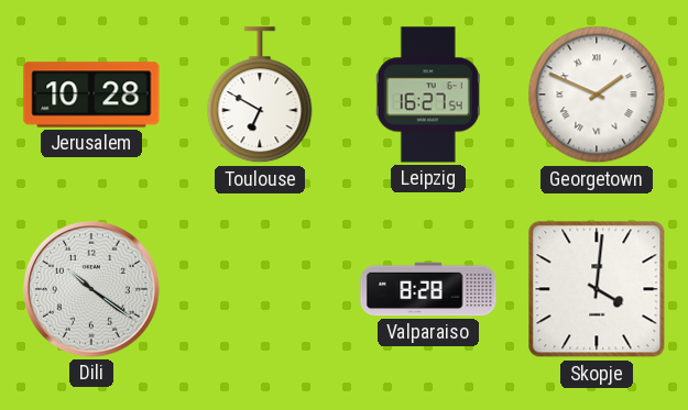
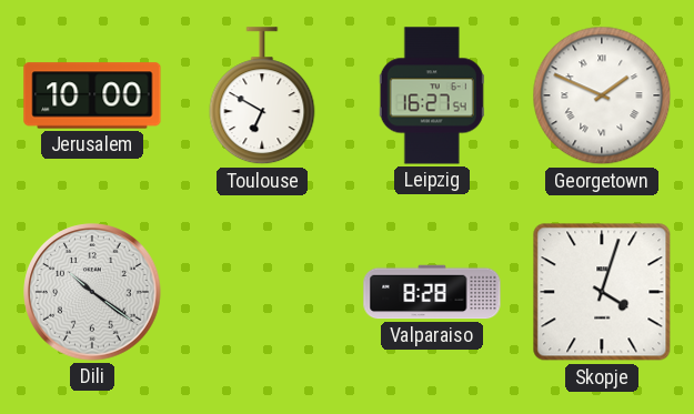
Jerusalem: 10:28 -> 10:00 (92, 95)
Skopje: 4:01 -> 4:03 (602, 292)
